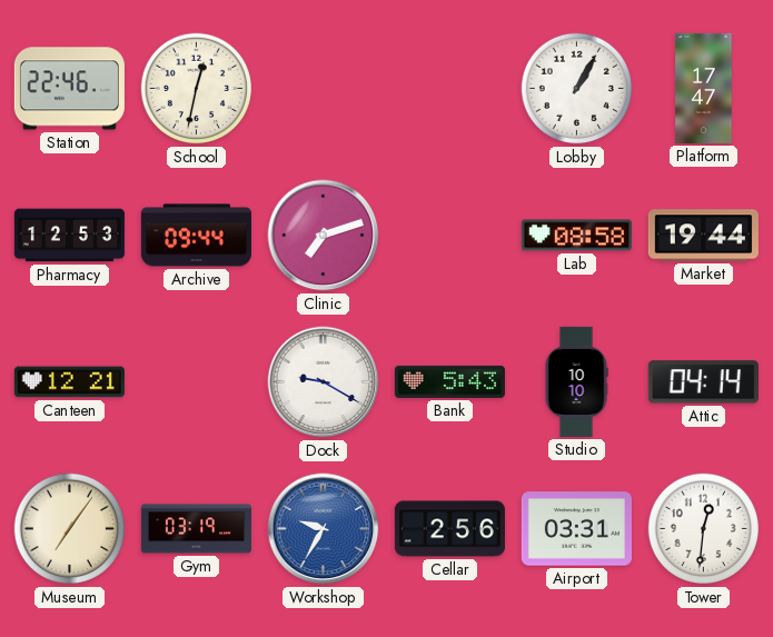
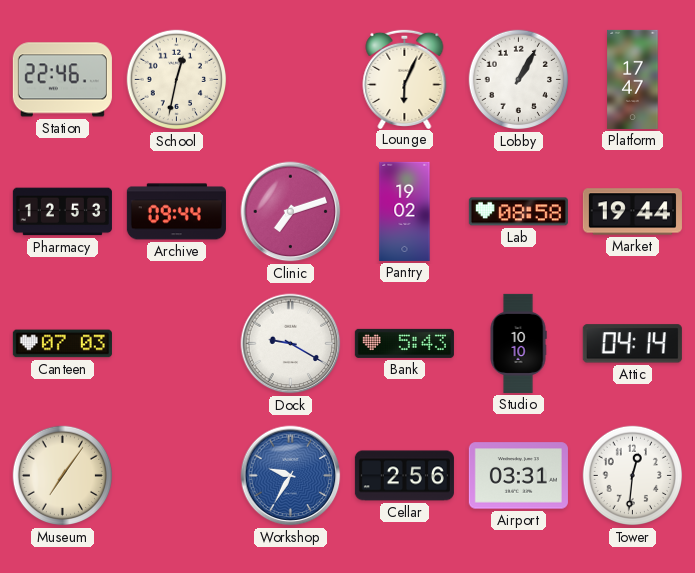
Lounge: none -> 6:04 (405, 78)
Pantry: none -> 19:02 (405, 211)
Canteen: 12:21 -> 07:03 (62, 344)
Gym: 03:19 -> none (196, 529)
